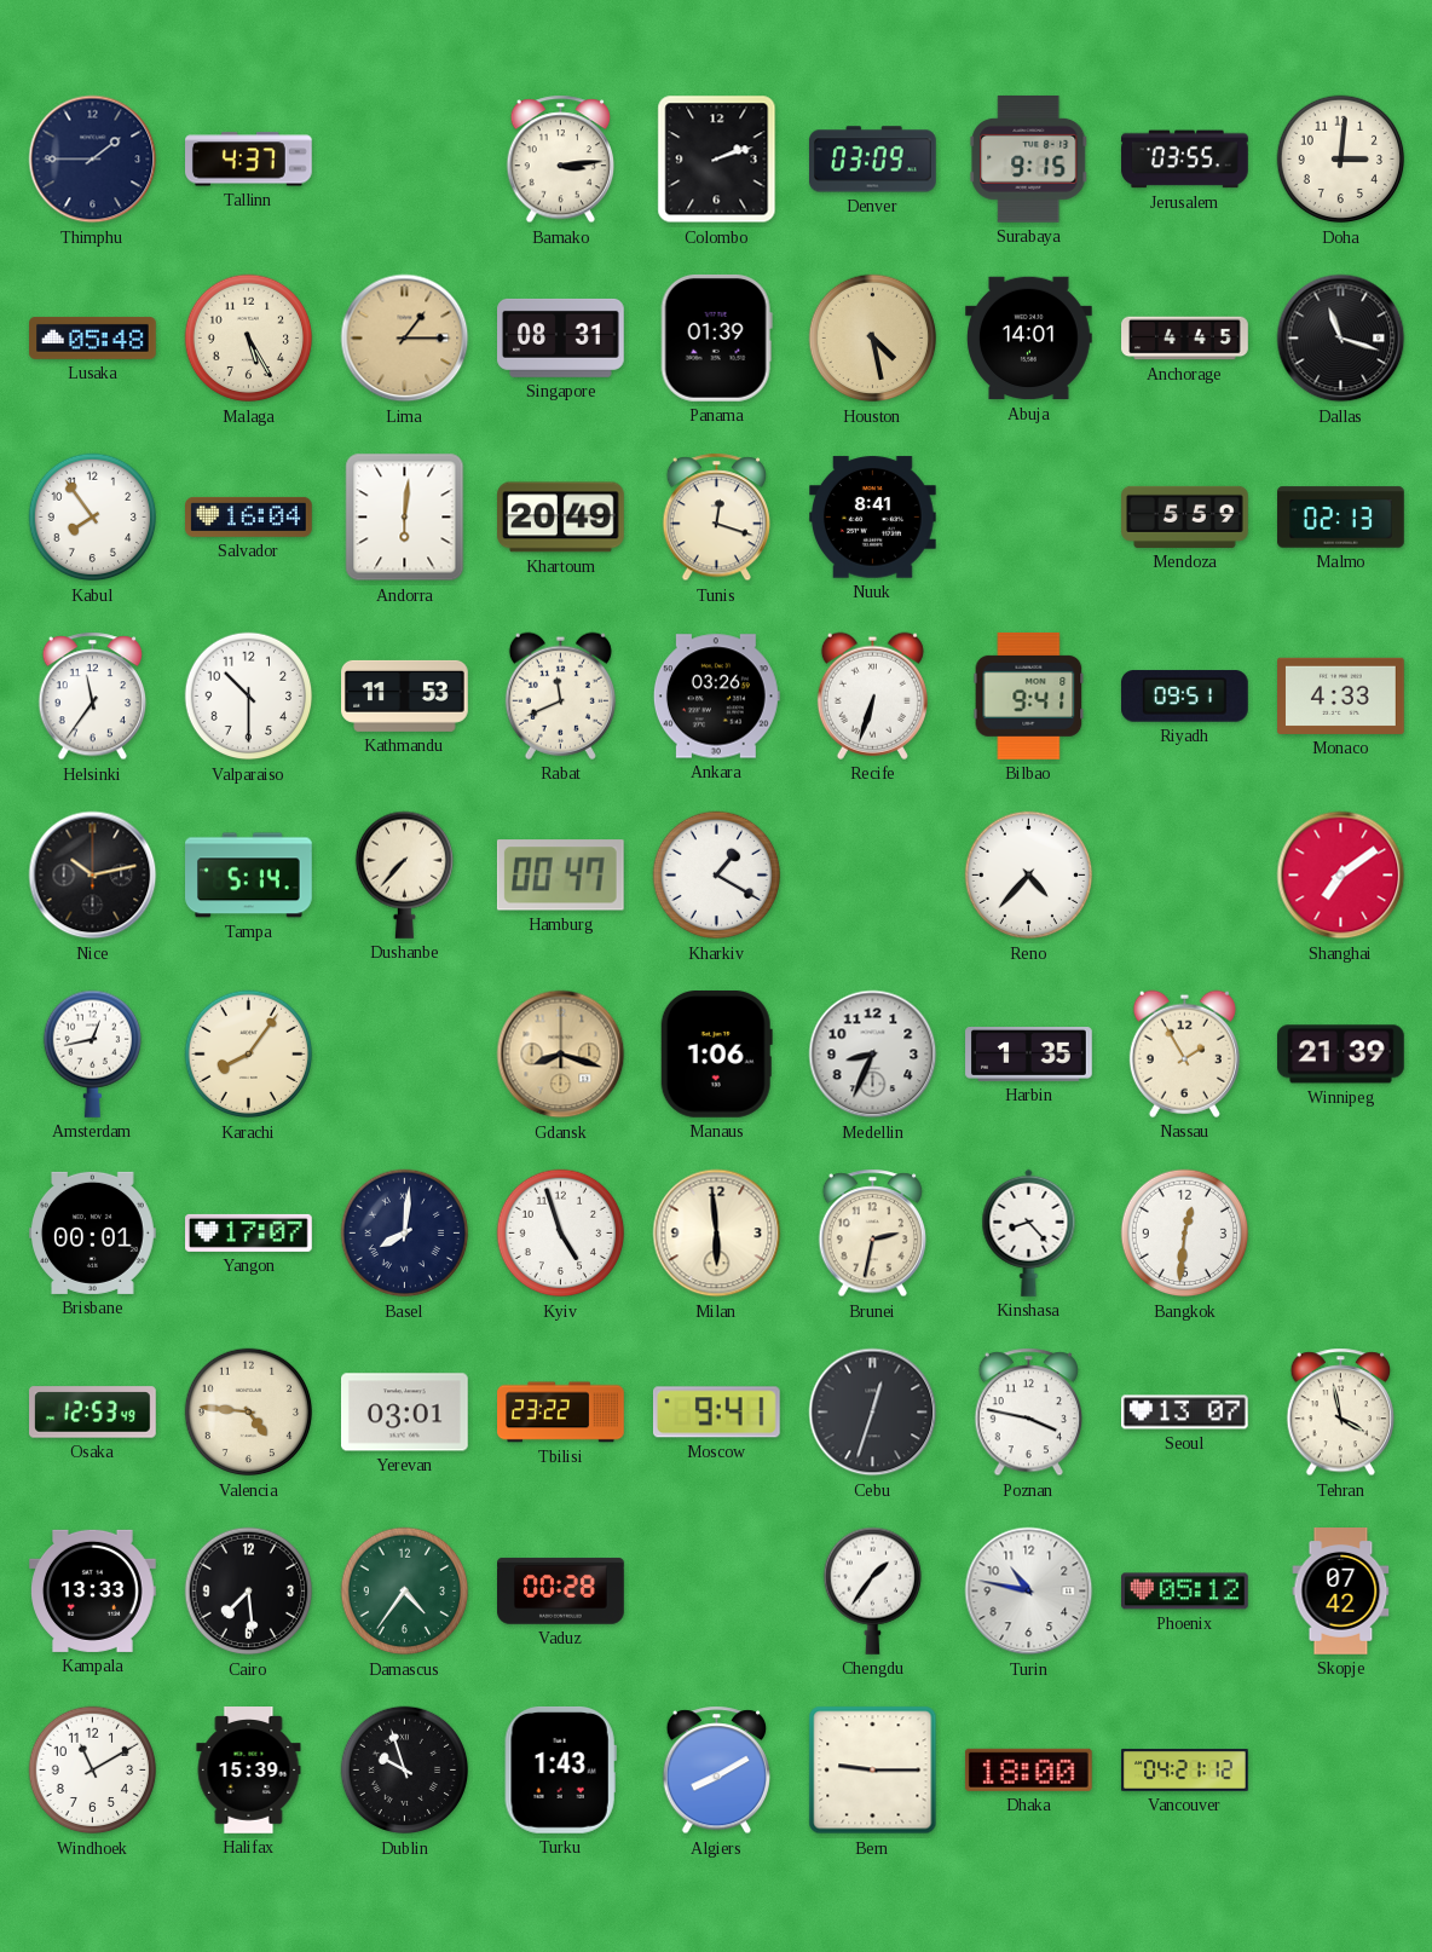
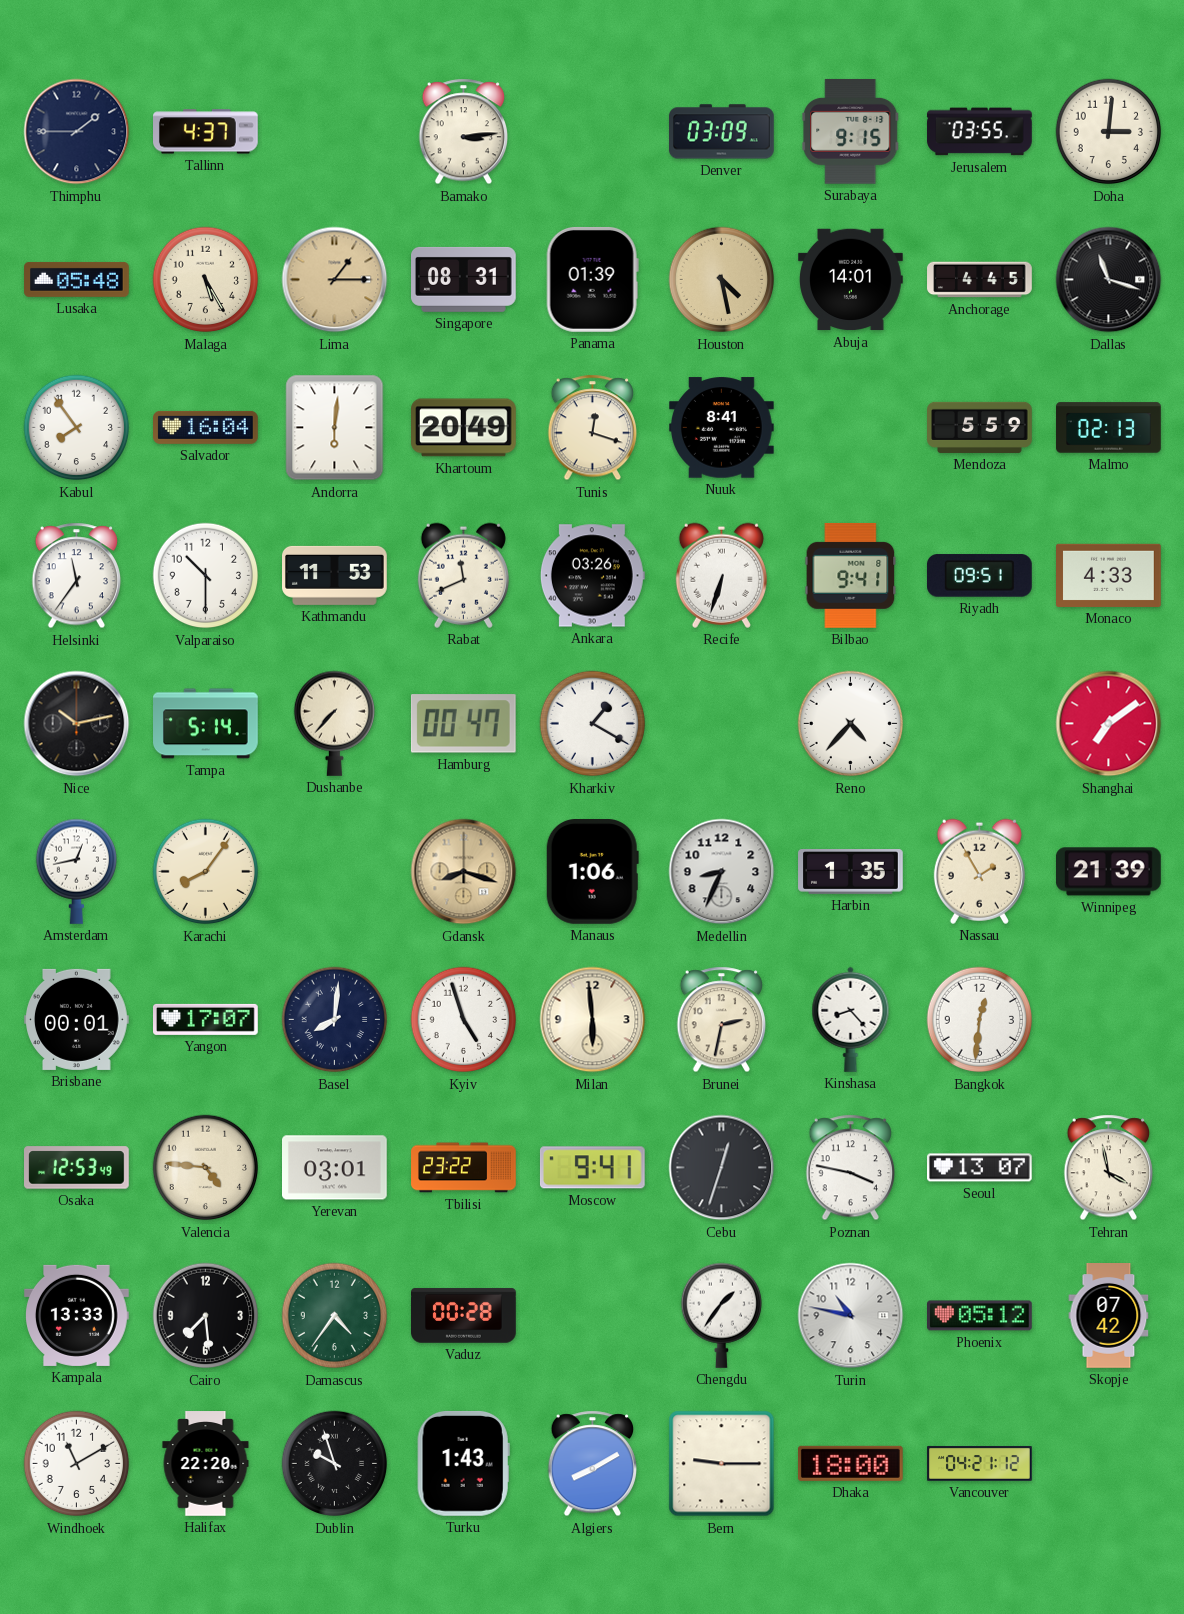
Colombo: 2:12 -> none (717, 160)
Halifax: 15:39 -> 22:20 (206, 1464)
